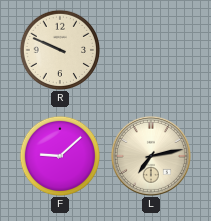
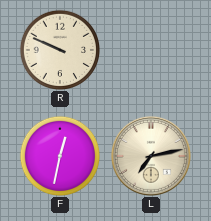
F: 9:08 -> 12:32 (59, 155)
